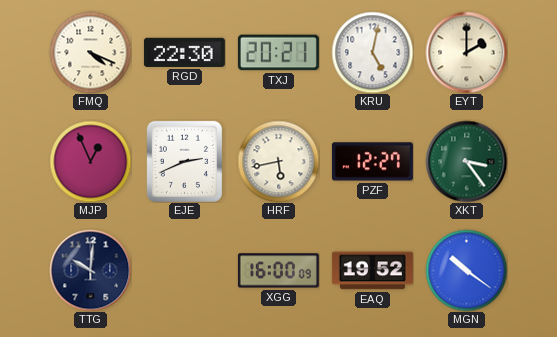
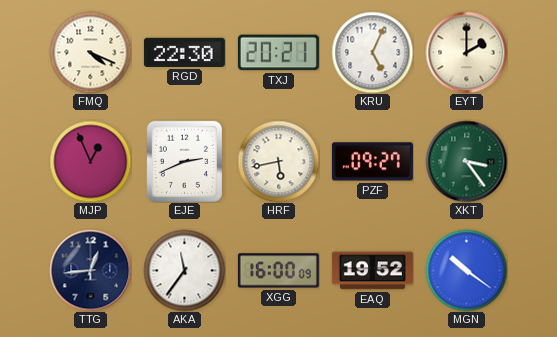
KRU: 5:02 -> 5:04 (372, 52)
PZF: 12:27 -> 09:27 (372, 162)
TTG: 10:01 -> 12:44 (90, 270)
AKA: none -> 11:36 (184, 270)
